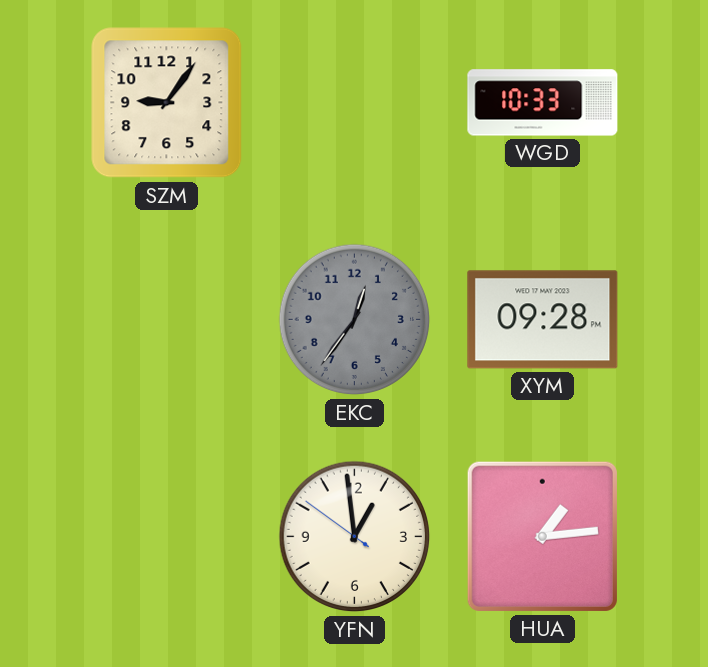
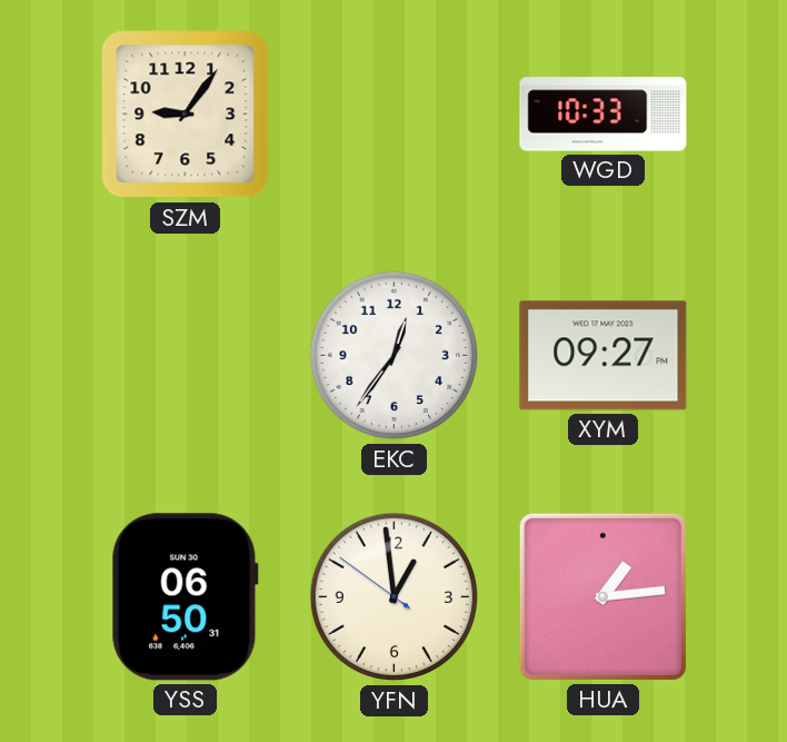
EKC dial: grey -> white (395, 356)
XYM: 09:28 -> 09:27 (604, 356)
YSS: none -> 06:50 (185, 597)
